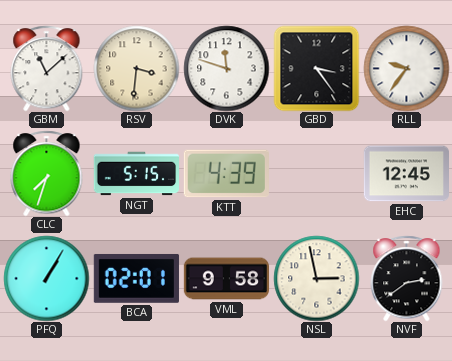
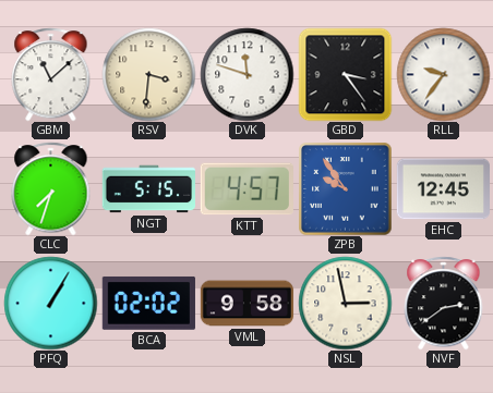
KTT: 4:39 -> 4:57 (246, 189)
ZPB: none -> 9:54 (345, 188)
BCA: 02:01 -> 02:02 (148, 303)
